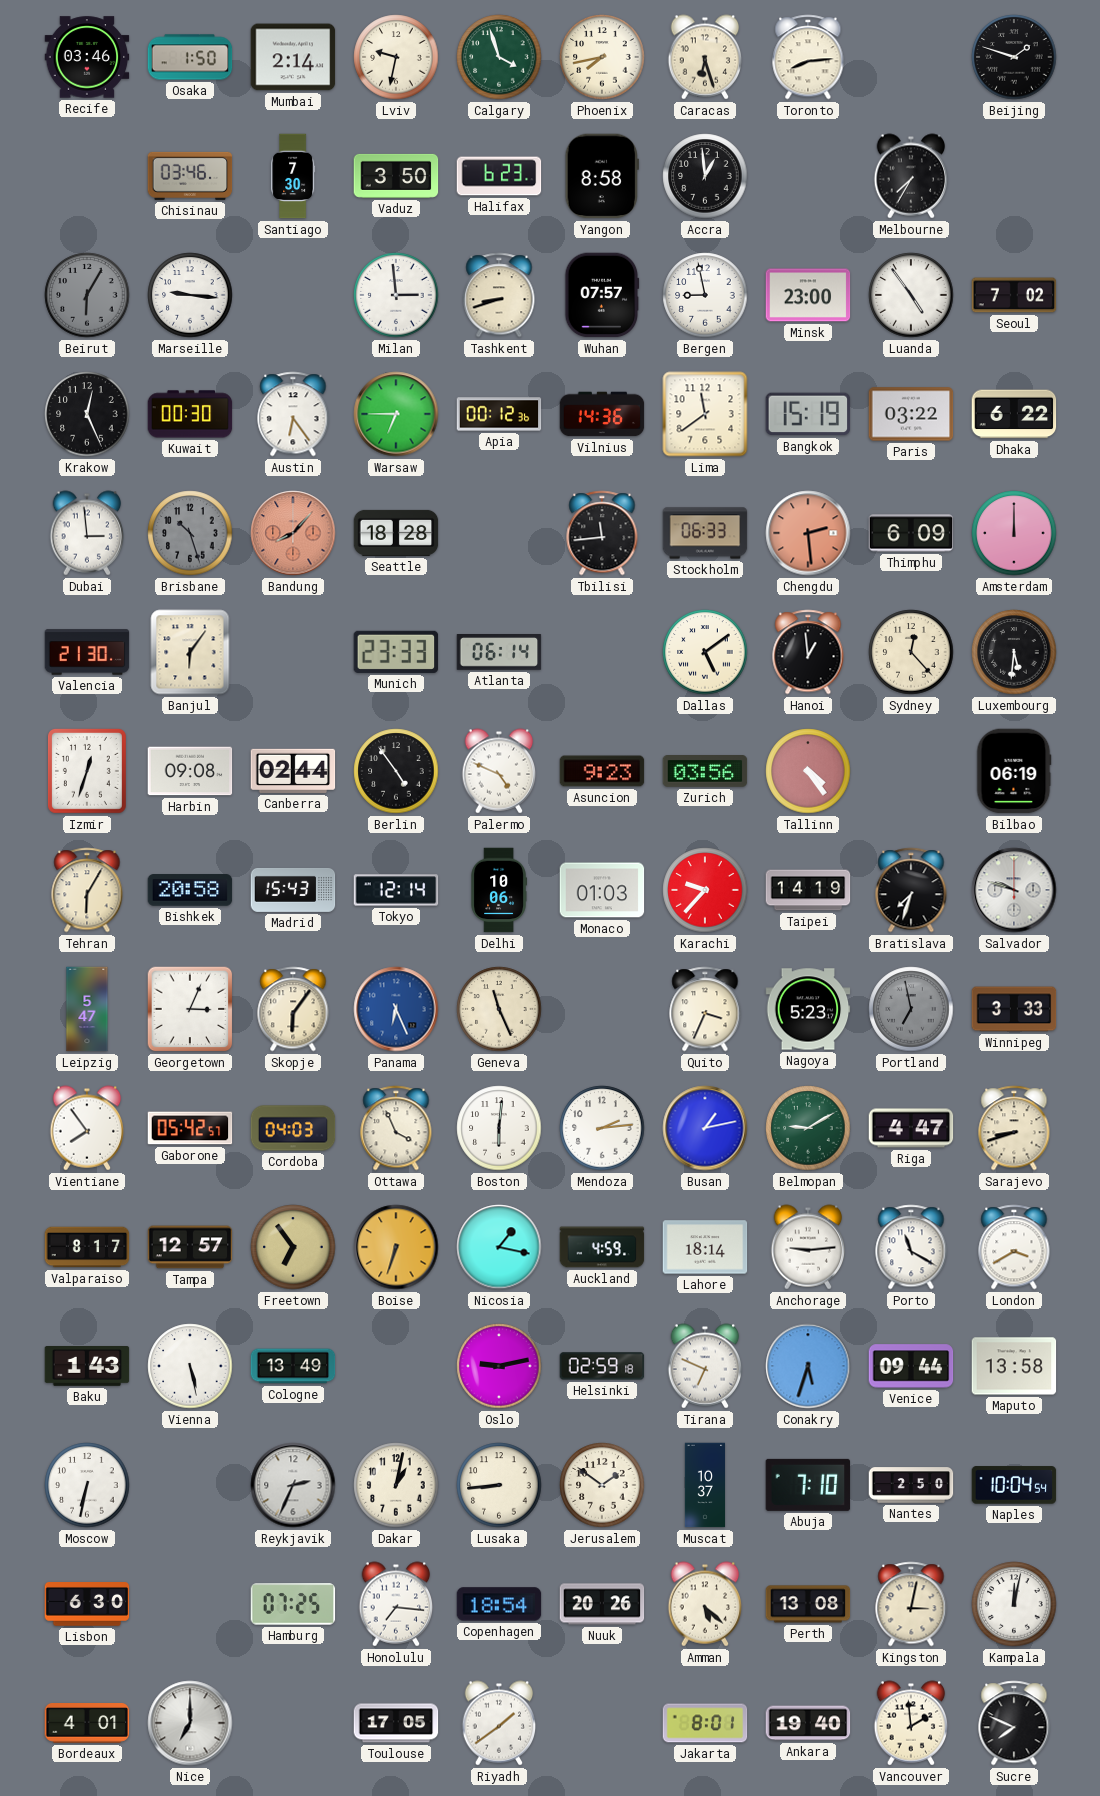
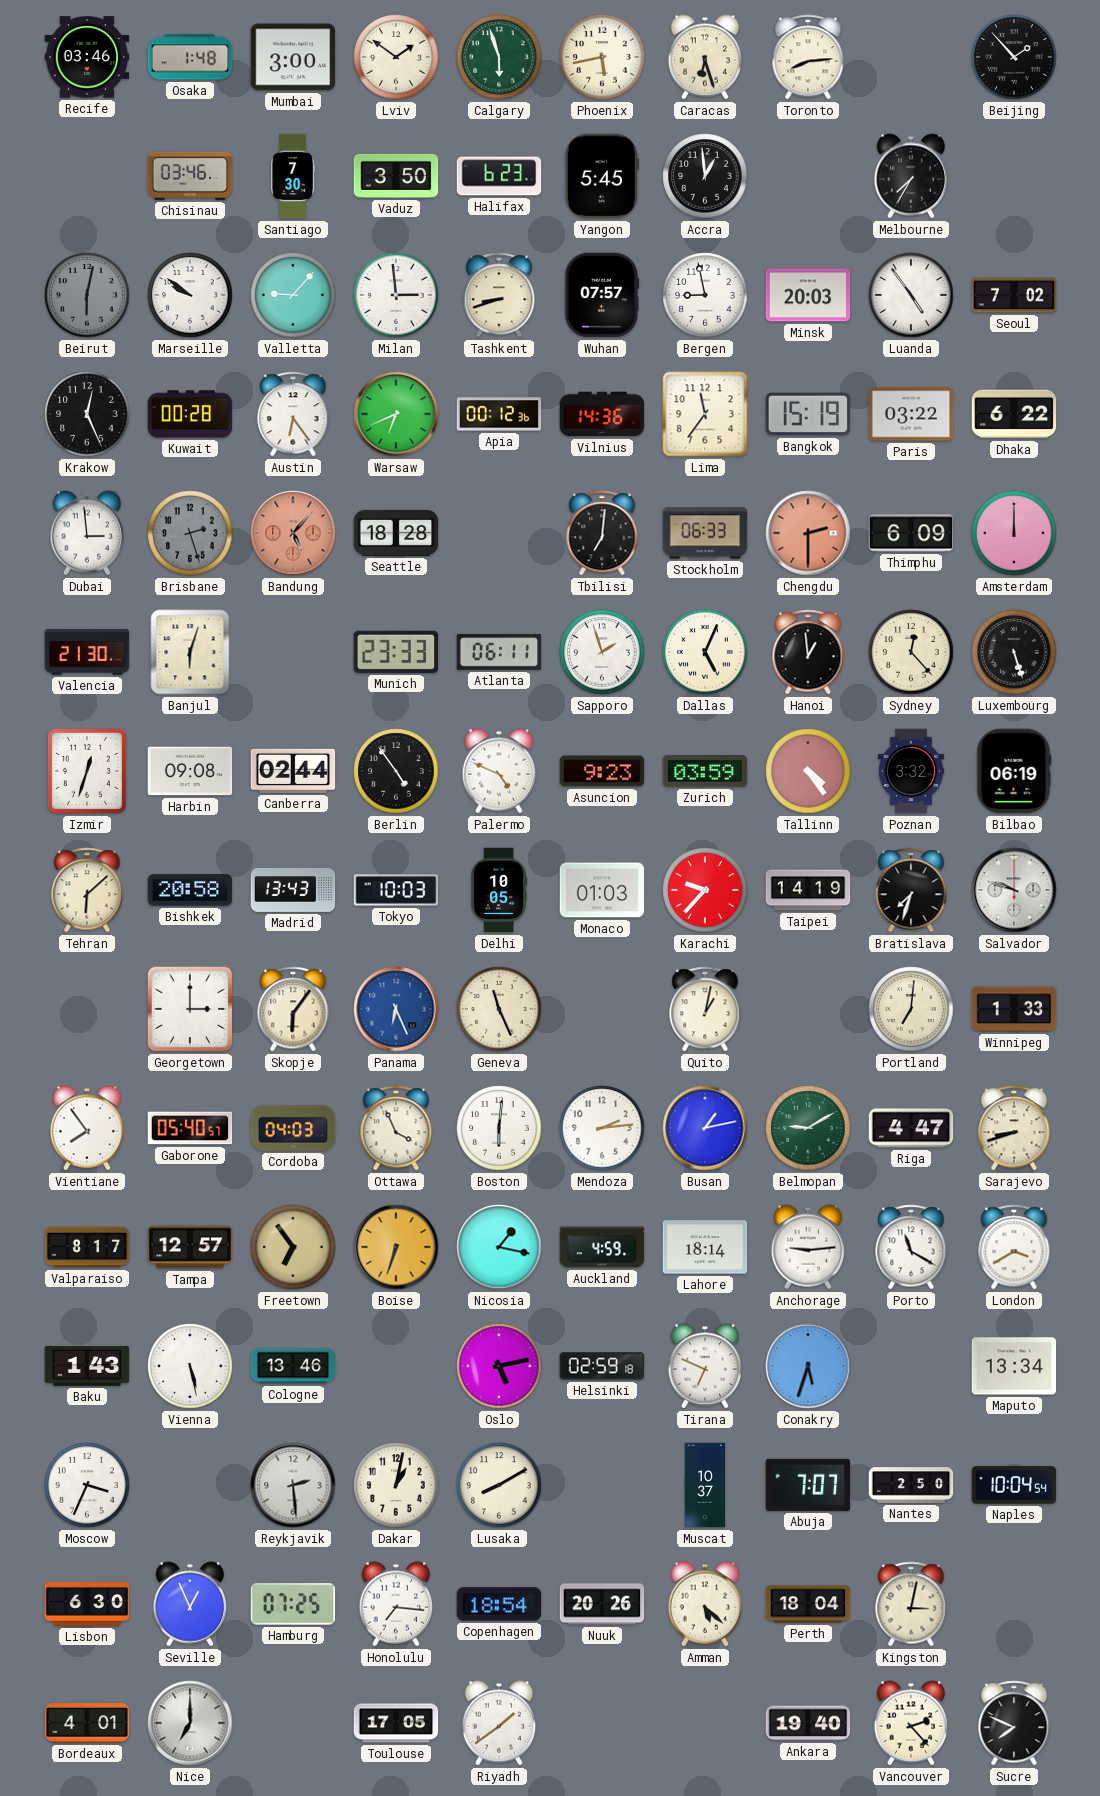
Osaka: 1:50 -> 1:48 (190, 57)
Mumbai: 2:14 -> 3:00 (293, 57)
Lviv: 9:32 -> 1:51 (396, 57)
Calgary: 3:57 -> 5:57 (499, 57)
Phoenix: 7:43 -> 5:43 (602, 57)
Beijing: 1:48 -> 1:53 (1014, 57)
Yangon: 8:58 -> 5:45 (602, 176)
Beirut: 6:05 -> 6:02 (87, 295)
Marseille: 9:16 -> 9:51 (190, 295)
Valletta: none -> 9:07 (293, 295)
Minsk: 23:00 -> 20:03 (808, 295)
Kuwait: 00:30 -> 00:28 (190, 414)
Warsaw: 6:45 -> 6:41 (396, 414)
Lima: 11:39 -> 11:36 (705, 414)
Brisbane: 10:27 -> 2:27 (190, 533)
Bandung: 8:07 -> 5:07 (293, 533)
Tbilisi: 11:44 -> 7:01 (602, 533)
Chengdu: 2:29 -> 2:30 (808, 533)
Banjul: 6:06 -> 6:03 (190, 652)
Atlanta: 06:14 -> 06:11 (499, 652)
Sapporo: none -> 1:57 (602, 652)
Dallas: 5:09 -> 5:04 (705, 652)
Luxembourg: 5:31 -> 5:27 (1014, 652)
Zurich: 03:56 -> 03:59 (705, 771)
Poznan: none -> 3:32 (911, 771)
Tehran: 6:05 -> 6:08 (87, 890)
Madrid: 15:43 -> 13:43 (293, 890)
Tokyo: 12:14 -> 10:03 (396, 890)
Delhi: 10:06 -> 10:05 (499, 890)
Leipzig: 5:47 -> none (87, 1009)
Georgetown: 3:04 -> 3:00 (190, 1009)
Quito: 3:34 -> 1:02 (705, 1009)
Nagoya: 5:23 -> none (808, 1009)
Portland: 6:58 -> 7:01 (911, 1009)
Portland dial: grey -> cream (911, 1009)
Winnipeg: 3:33 -> 1:33 (1014, 1009)
Gaborone: 05:42 -> 05:40 (190, 1128)
Cologne: 13:49 -> 13:46 (293, 1366)
Oslo: 9:13 -> 5:13 (499, 1366)
Venice: 09:44 -> none (911, 1366)
Maputo: 13:58 -> 13:34 (1014, 1366)
Moscow: 6:32 -> 3:34 (87, 1485)
Reykjavik: 2:34 -> 2:29 (293, 1485)
Lusaka: 8:44 -> 8:10 (499, 1485)
Jerusalem: 1:51 -> none (602, 1485)
Abuja: 7:10 -> 7:07 (808, 1485)
Seville: none -> 12:56 (190, 1604)
Perth: 13:08 -> 18:04 (808, 1604)
Kampala: 12:02 -> none (1014, 1604)
Jakarta: 8:01 -> none (705, 1723)
Vancouver: 1:59 -> 2:23 (911, 1723)
